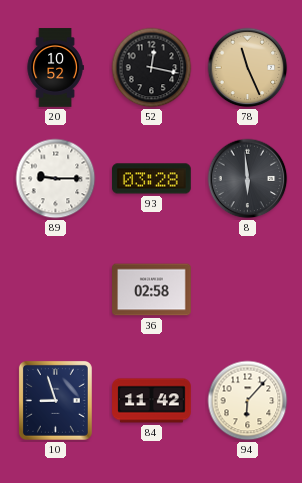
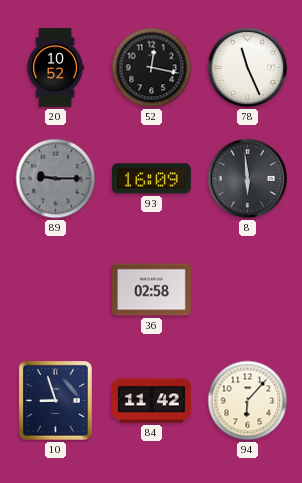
78 dial: champagne -> white (248, 68)
89 dial: white -> grey (56, 179)
93: 03:28 -> 16:09 (152, 179)
